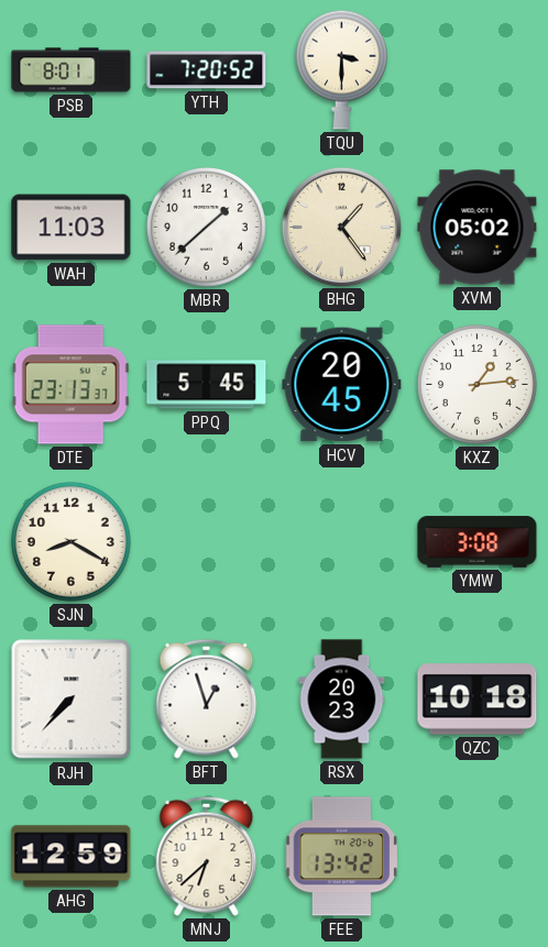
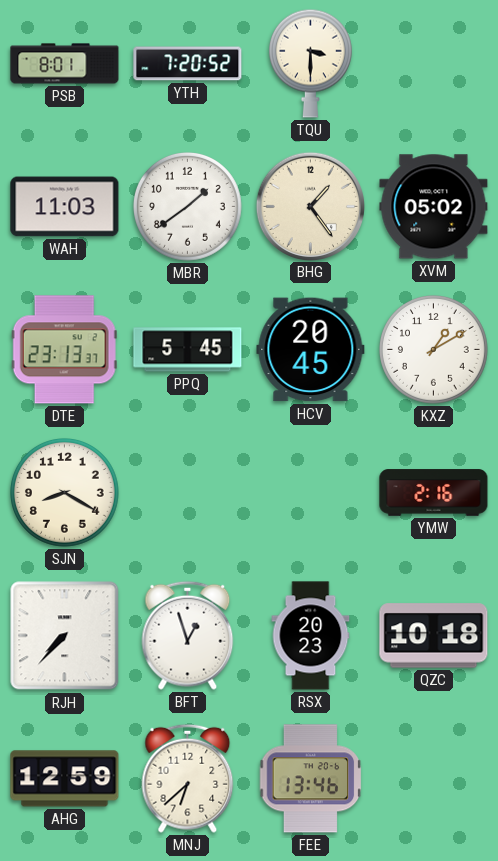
MBR: 1:38 -> 1:39 (188, 207)
KXZ: 1:14 -> 1:10 (434, 350)
YMW: 3:08 -> 2:16 (434, 493)
FEE: 13:42 -> 13:46 (311, 779)
